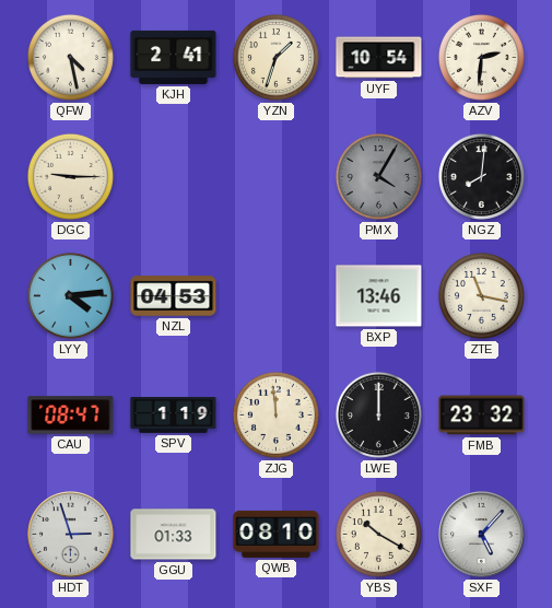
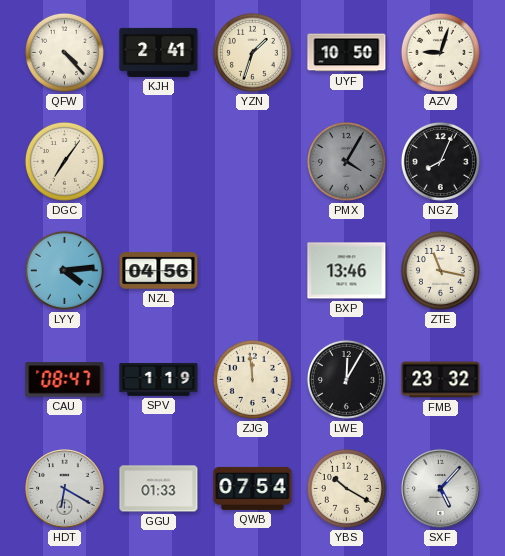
QFW: 4:28 -> 4:23 (64, 52)
UYF: 10:54 -> 10:50 (347, 53)
AZV: 2:31 -> 9:03 (440, 52)
DGC: 9:15 -> 7:06 (64, 161)
NGZ: 8:01 -> 8:04 (440, 161)
NZL: 04:53 -> 04:56 (159, 271)
LWE: 12:00 -> 12:05 (346, 379)
HDT: 2:57 -> 6:20 (65, 489)
QWB: 08:10 -> 07:54 (253, 488)
